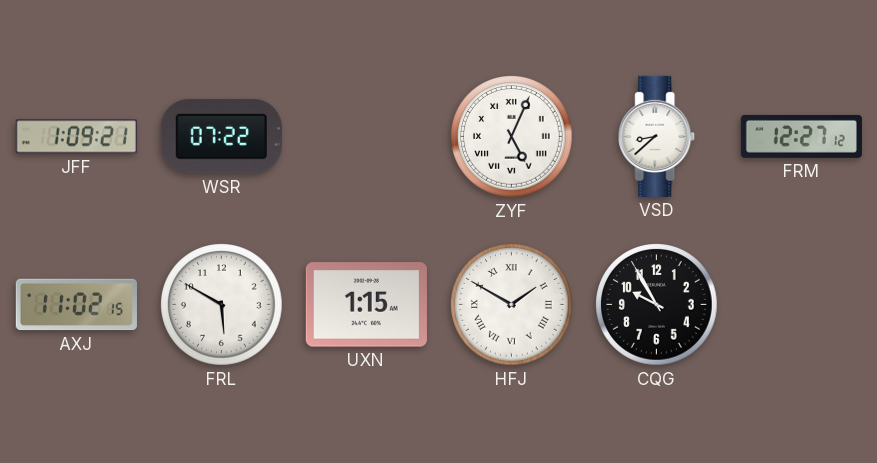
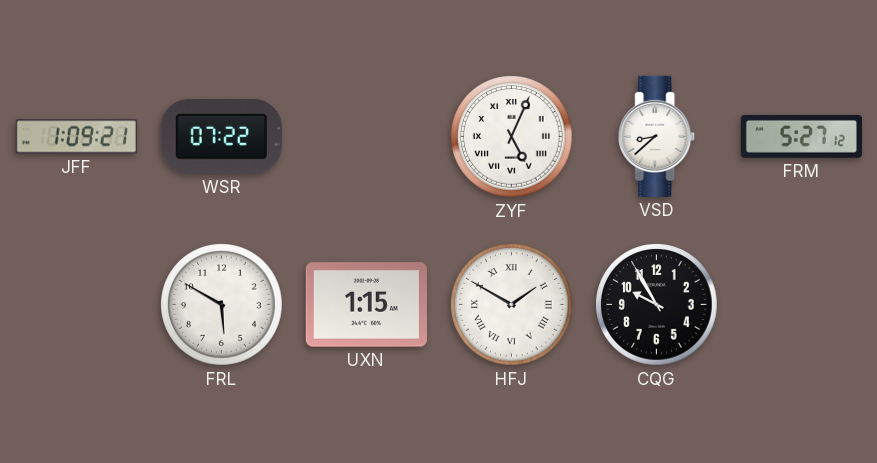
FRM: 12:27 -> 5:27 (801, 136)
AXJ: 11:02 -> none (76, 305)
